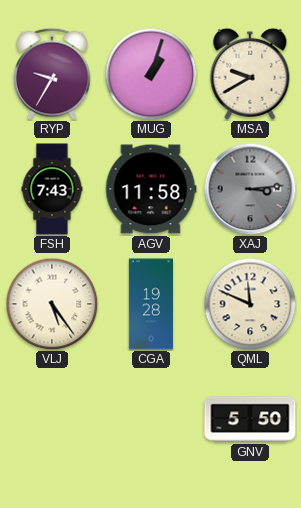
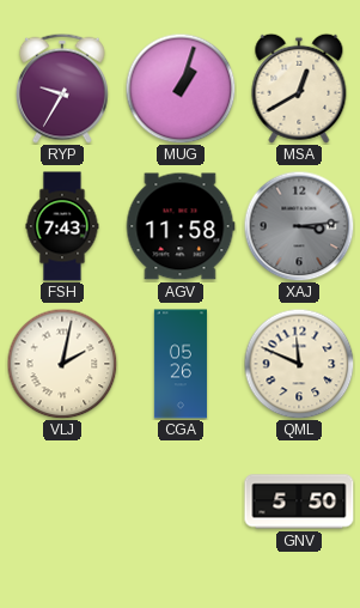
MSA: 9:40 -> 12:40 (299, 89)
VLJ: 5:24 -> 2:02 (62, 364)
CGA: 19:28 -> 05:26 (179, 364)
